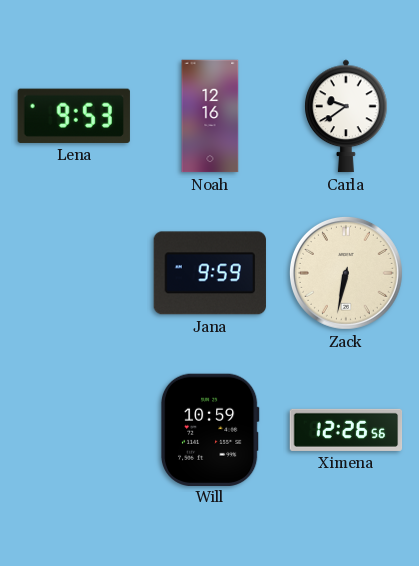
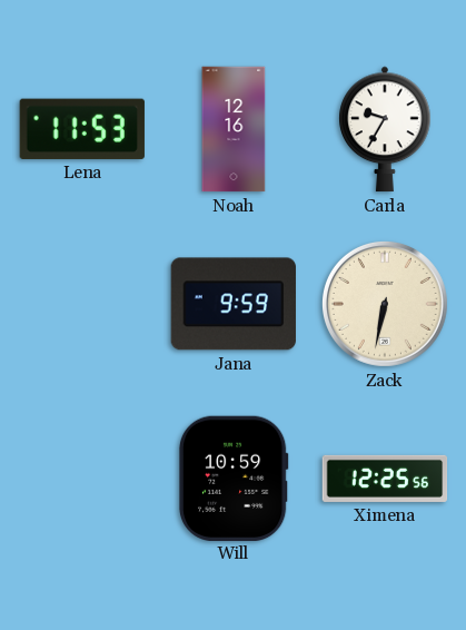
Lena: 9:53 -> 11:53 (82, 129)
Carla: 9:39 -> 9:35 (385, 129)
Ximena: 12:26 -> 12:25 (385, 479)
